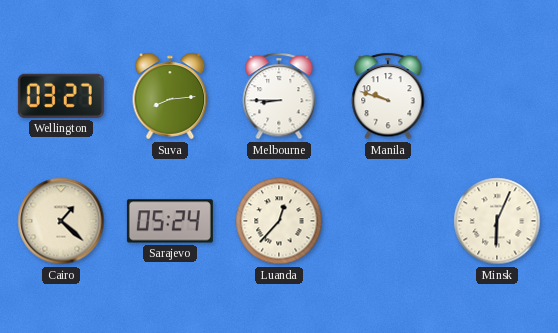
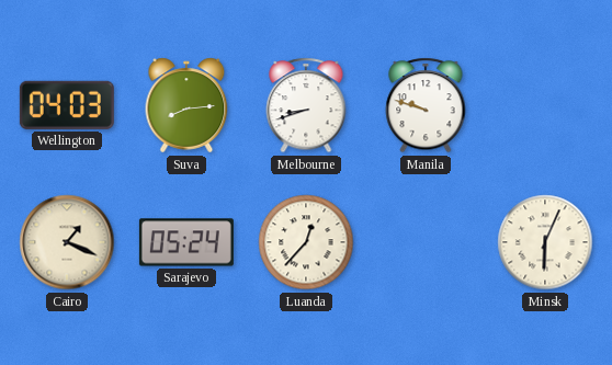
Wellington: 03:27 -> 04:03 (67, 105)
Melbourne: 8:45 -> 8:42 (306, 105)
Cairo: 1:22 -> 1:19 (67, 242)
